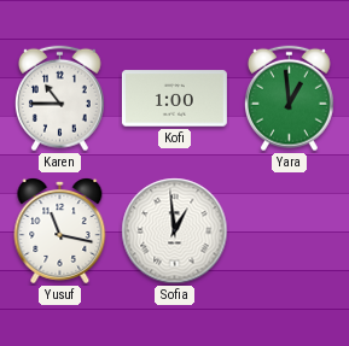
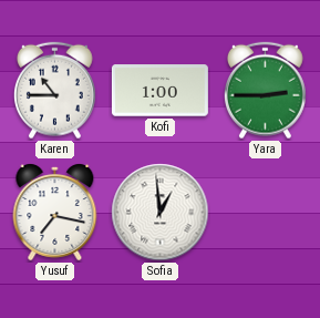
Yara: 12:59 -> 2:45 (265, 91)
Yusuf: 11:17 -> 7:17 (55, 213)
